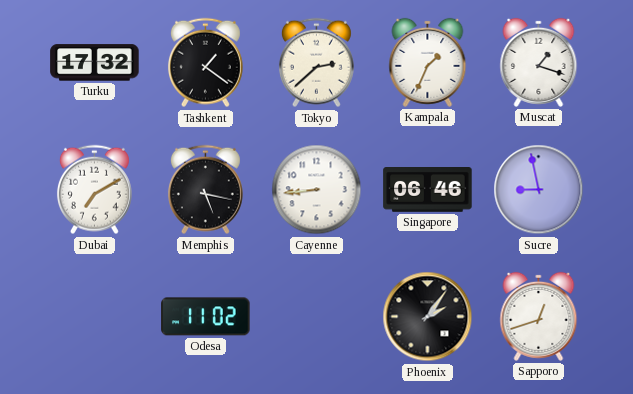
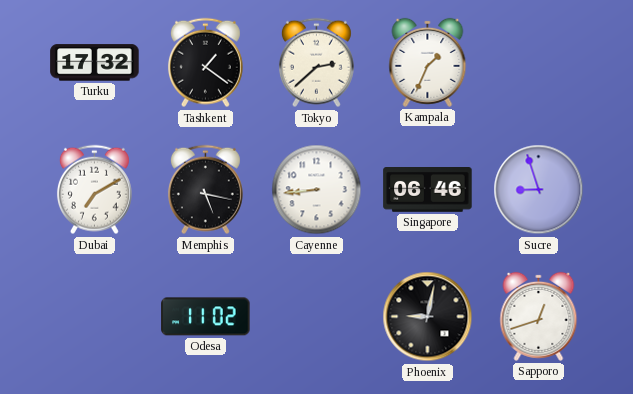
Muscat: 1:18 -> none (539, 62)
Sucre: 8:58 -> 8:57 (539, 190)
Phoenix: 2:06 -> 9:02 (428, 317)
